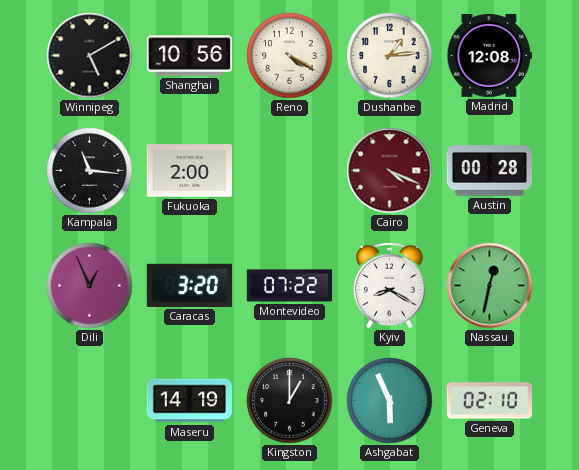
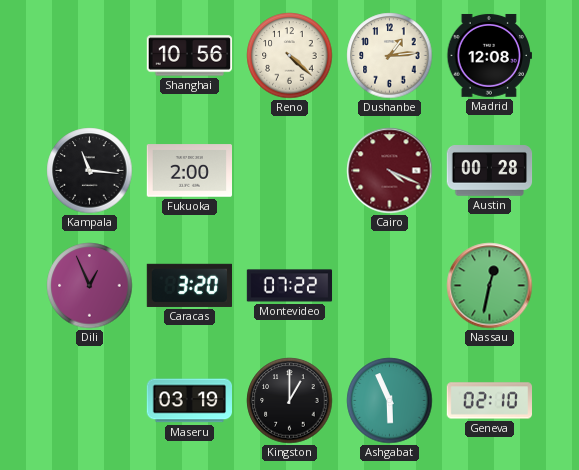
Winnipeg: 5:10 -> none (90, 56)
Reno: 4:20 -> 4:22 (290, 56)
Kyiv: 8:20 -> none (390, 285)
Maseru: 14:19 -> 03:19 (189, 401)
